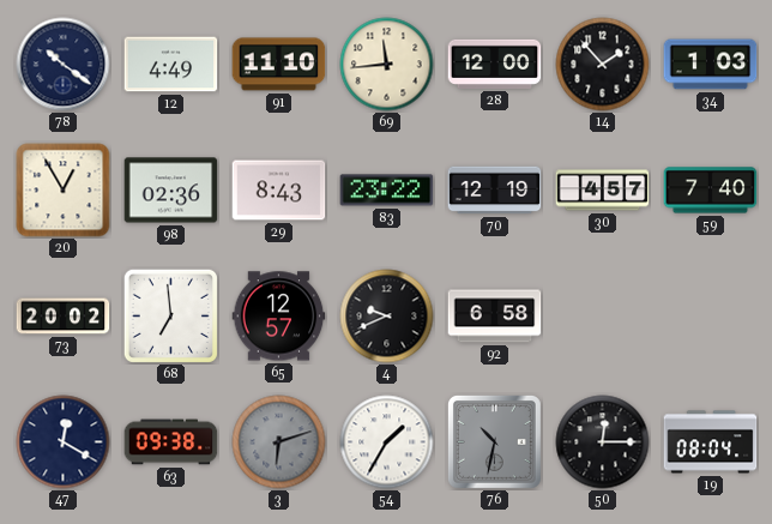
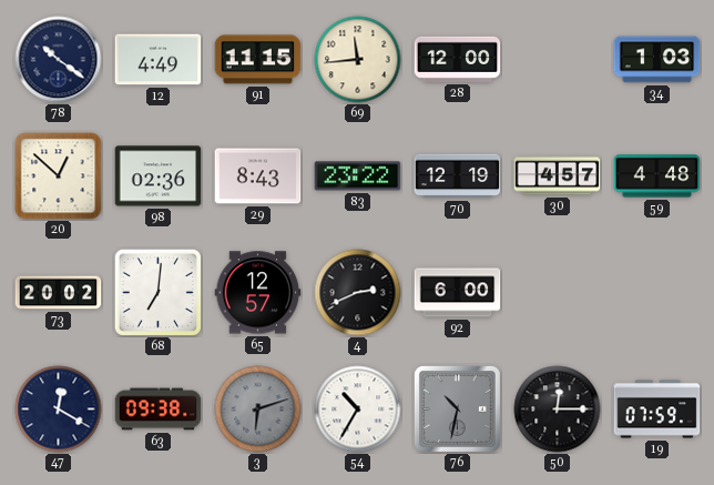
91: 11:10 -> 11:15 (258, 60)
14: 1:53 -> none (603, 65)
20: 12:55 -> 12:52 (59, 176)
59: 7:40 -> 4:48 (657, 176)
68: 6:59 -> 7:01 (157, 292)
4: 9:41 -> 2:41 (358, 293)
92: 6:58 -> 6:00 (458, 293)
54: 1:35 -> 10:35 (358, 410)
19: 08:04 -> 07:59 (657, 410)
